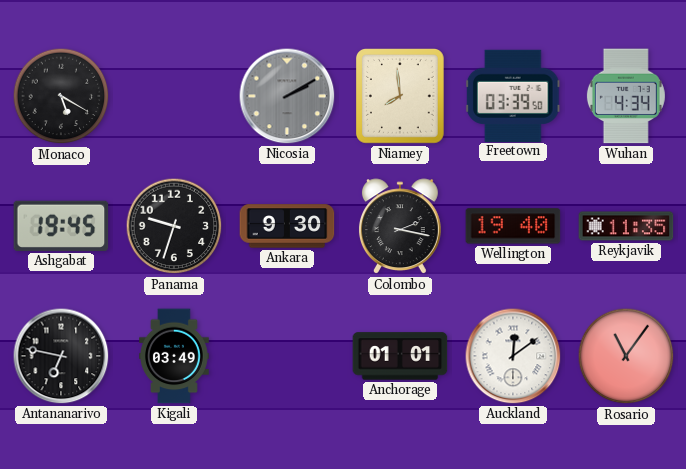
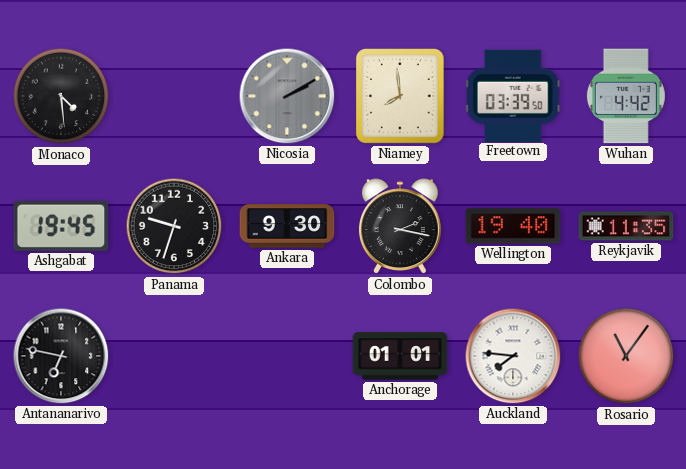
Monaco: 5:20 -> 4:29 (61, 96)
Wuhan: 4:34 -> 4:42 (626, 96)
Kigali: 03:49 -> none (175, 356)
Auckland: 12:09 -> 7:46 (513, 356)
